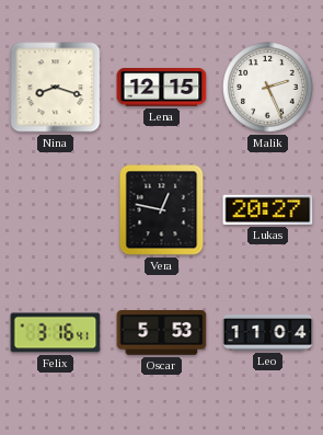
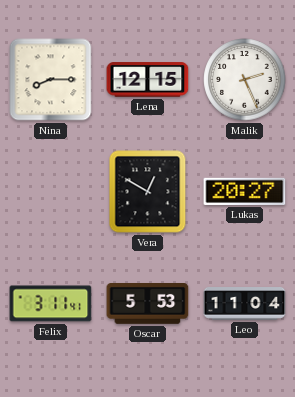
Nina: 8:18 -> 8:15 (51, 80)
Vera: 12:47 -> 12:50 (148, 192)
Felix: 3:16 -> 3:11 (51, 304)
